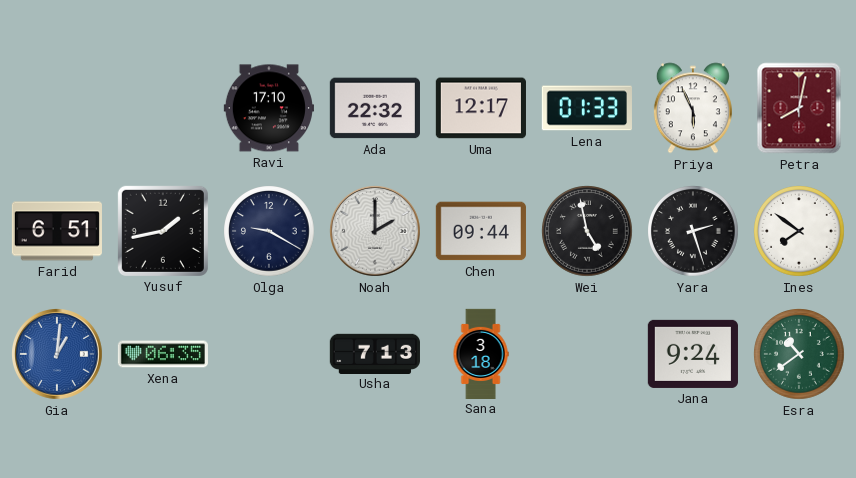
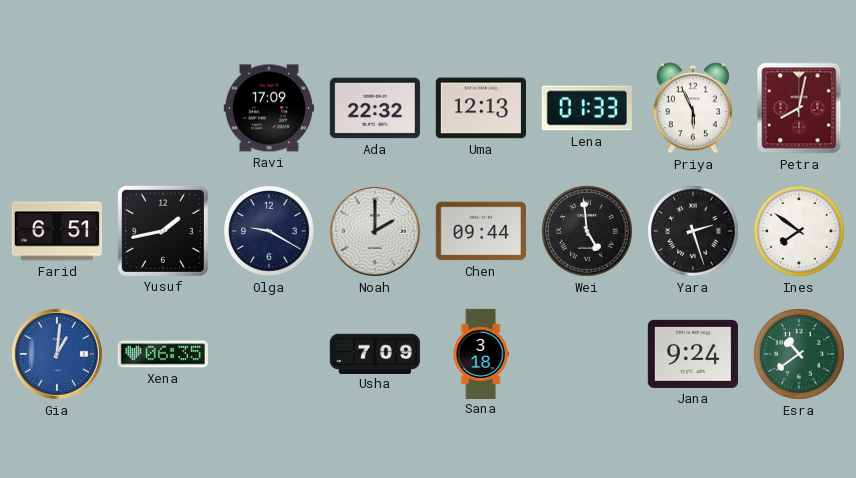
Ravi: 17:10 -> 17:09 (269, 108)
Uma: 12:17 -> 12:13 (481, 108)
Wei: 4:58 -> 4:59 (587, 231)
Usha: 7:13 -> 7:09 (375, 353)
